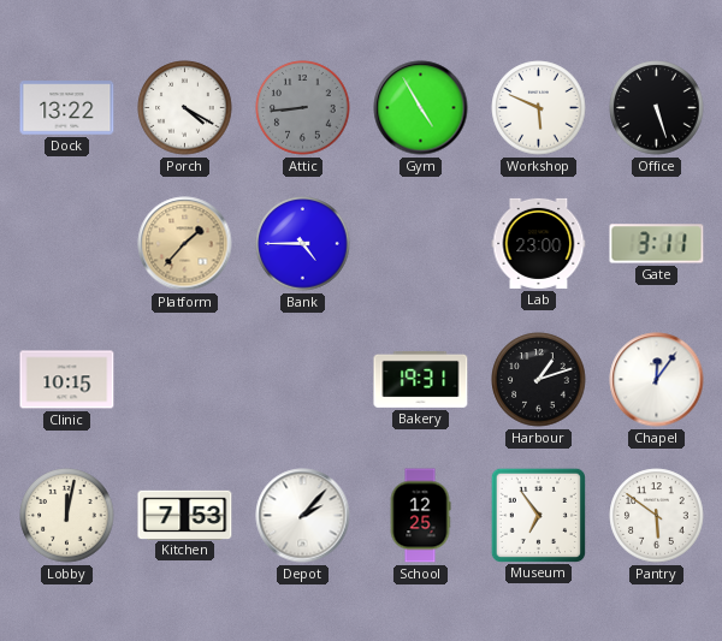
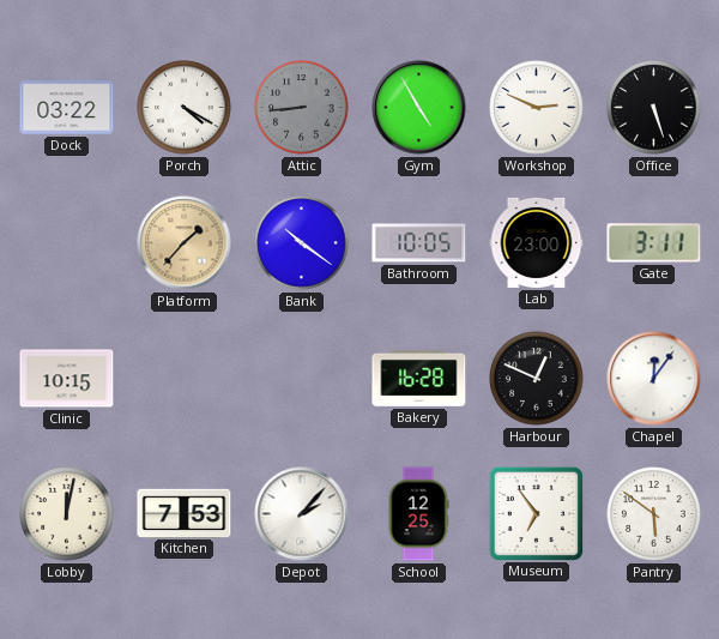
Dock: 13:22 -> 03:22 (67, 108)
Workshop: 5:49 -> 2:49 (537, 108)
Bank: 4:45 -> 10:21 (302, 243)
Bathroom: none -> 10:05 (419, 243)
Bakery: 19:31 -> 16:28 (419, 378)
Harbour: 1:12 -> 12:49 (537, 379)
